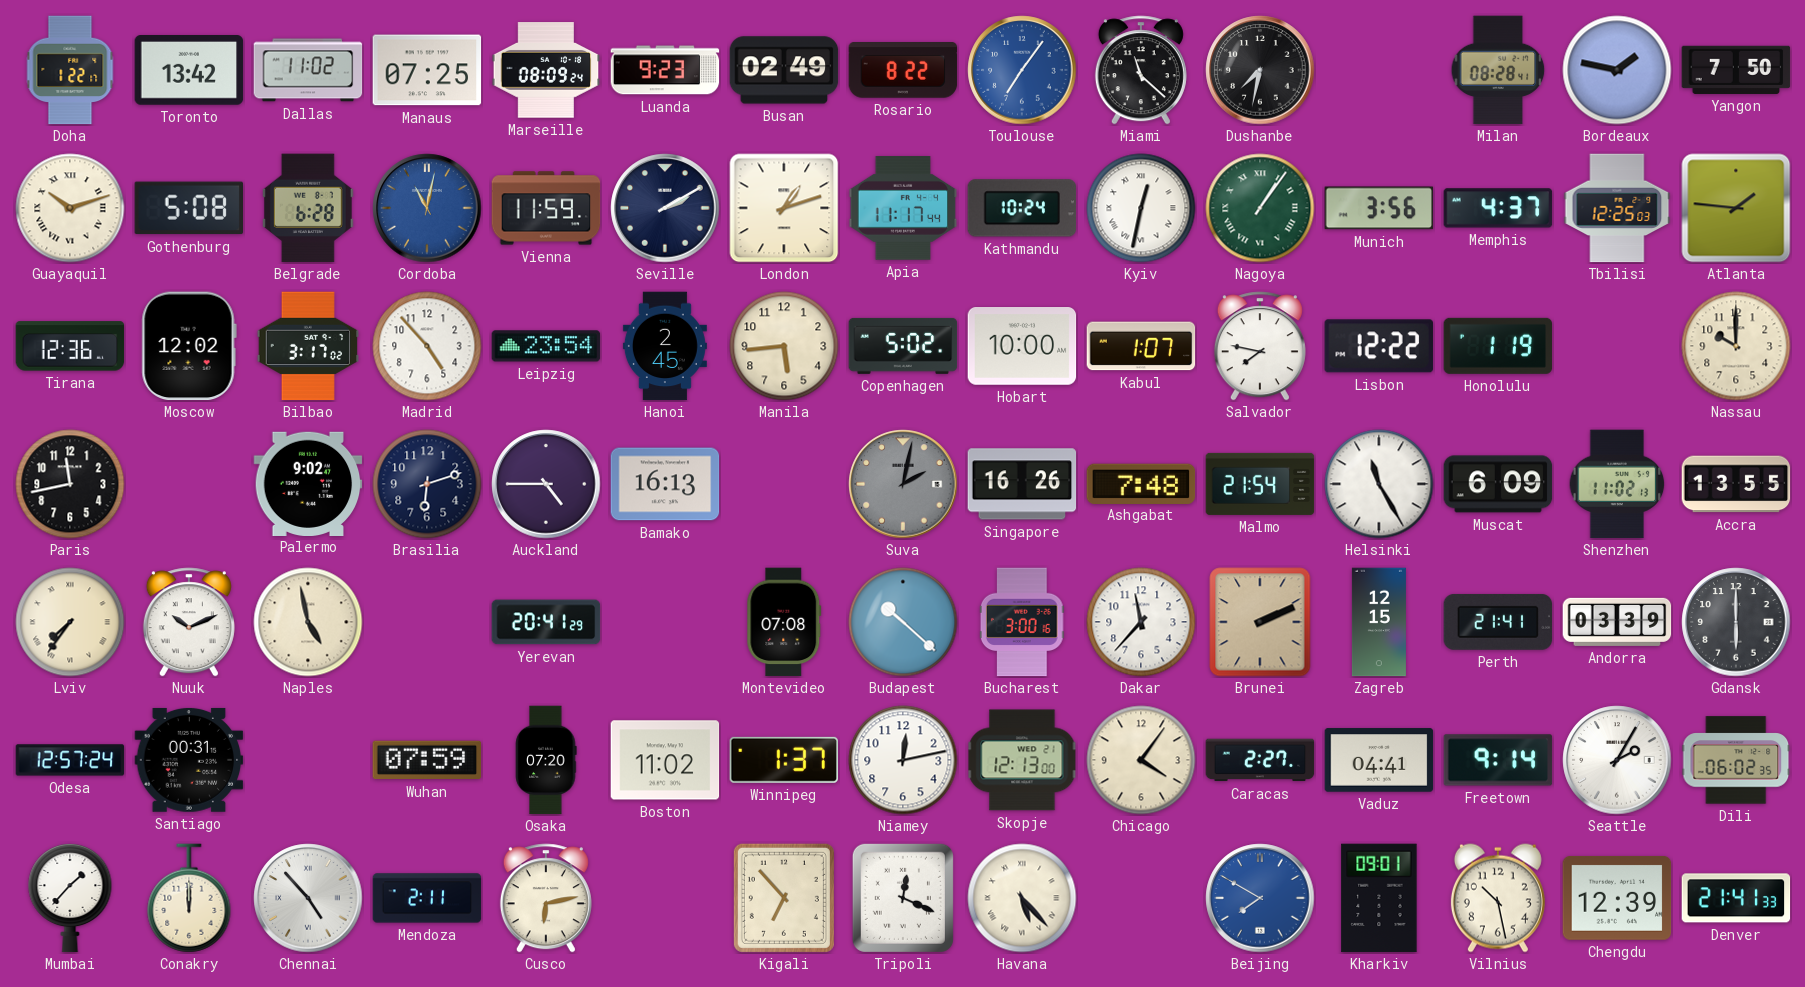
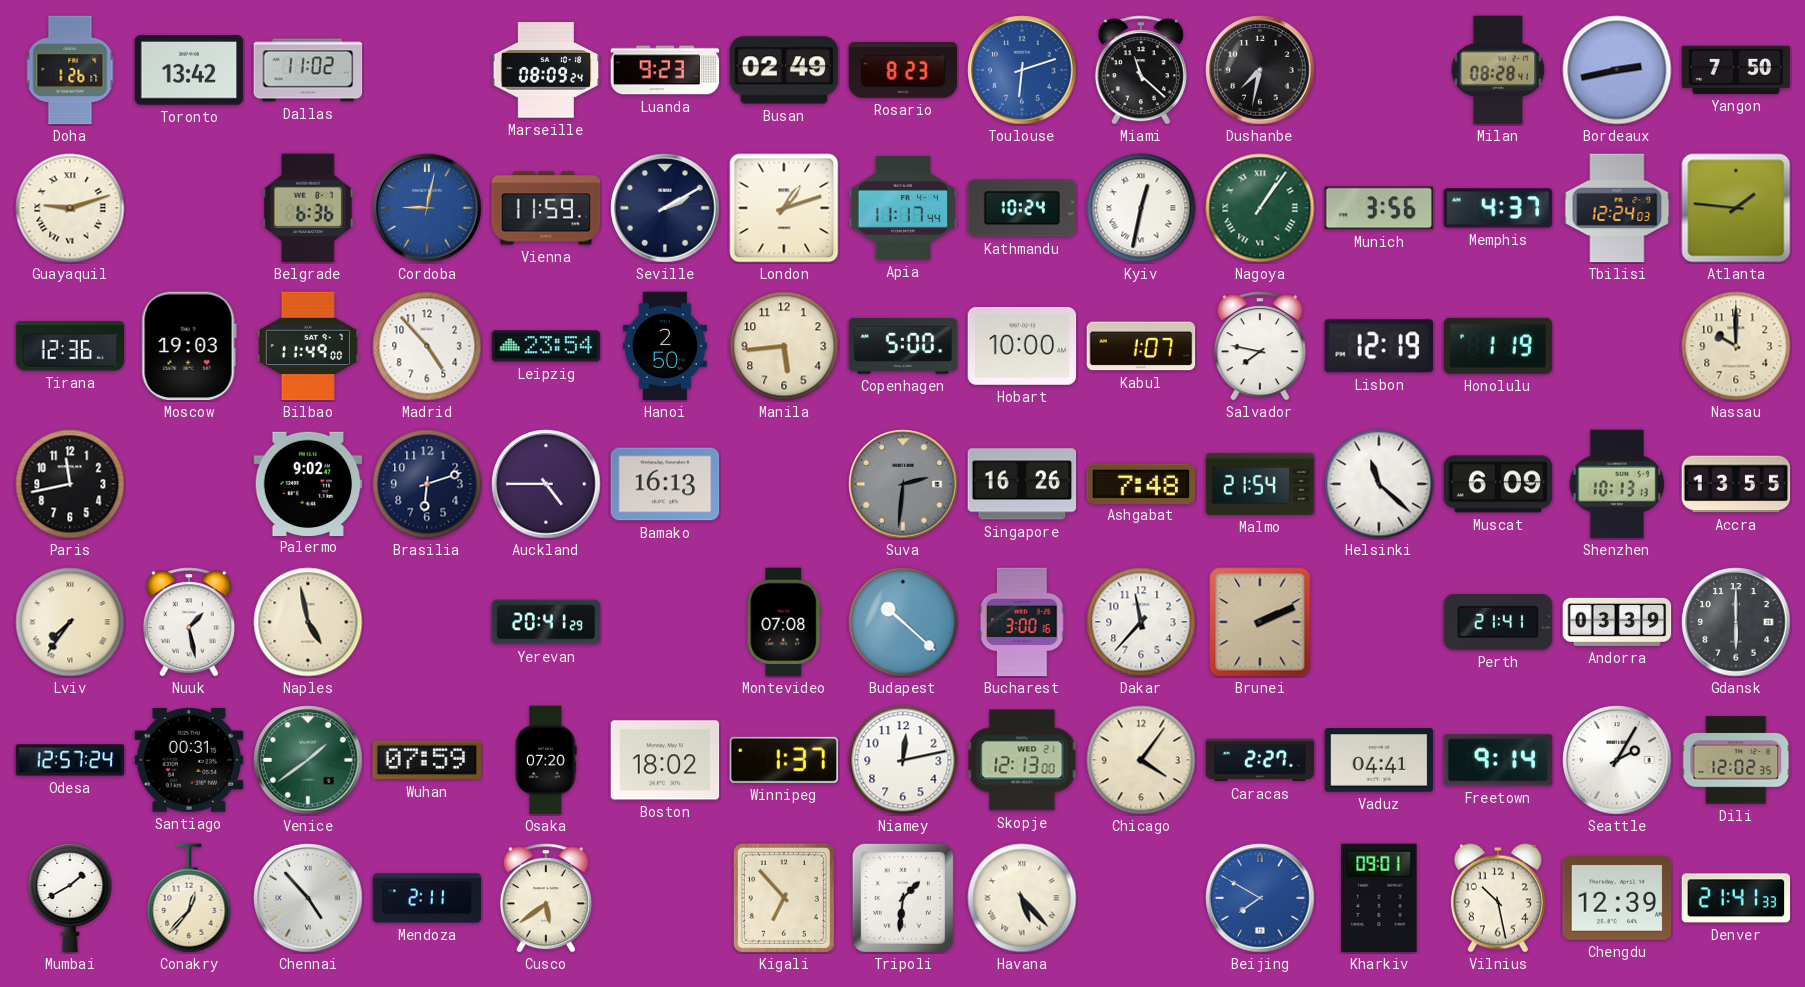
Doha: 1:22 -> 1:26 (70, 70)
Manaus: 07:25 -> none (427, 70)
Rosario: 8:22 -> 8:23 (903, 70)
Toulouse: 7:06 -> 6:12 (1022, 70)
Bordeaux: 1:47 -> 2:43 (1617, 70)
Guayaquil: 10:12 -> 9:12 (70, 208)
Gothenburg: 5:08 -> none (188, 208)
Belgrade: 6:28 -> 6:36 (308, 208)
Cordoba: 11:02 -> 9:02 (427, 208)
Tbilisi: 12:25 -> 12:24 (1617, 208)
Moscow: 12:02 -> 19:03 (189, 346)
Bilbao: 3:17 -> 11:49 (307, 346)
Hanoi: 2:45 -> 2:50 (665, 346)
Copenhagen: 5:02 -> 5:00 (903, 346)
Lisbon: 12:22 -> 12:19 (1378, 346)
Suva: 2:02 -> 2:31 (903, 484)
Helsinki: 11:25 -> 11:22 (1379, 484)
Shenzhen: 11:02 -> 10:13 (1617, 484)
Nuuk: 10:11 -> 1:28 (189, 622)
Zagreb: 12:15 -> none (1379, 622)
Venice: none -> 1:39 (308, 760)
Boston: 11:02 -> 18:02 (665, 760)
Dili: 06:02 -> 12:02 (1736, 760)
Mumbai: 1:37 -> 1:40 (70, 898)
Conakry: 12:00 -> 12:37 (189, 898)
Cusco: 6:13 -> 5:39 (546, 898)
Tripoli: 12:19 -> 1:31 (903, 898)
